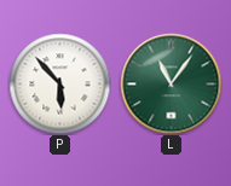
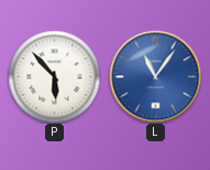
L dial: green -> blue (155, 76)
